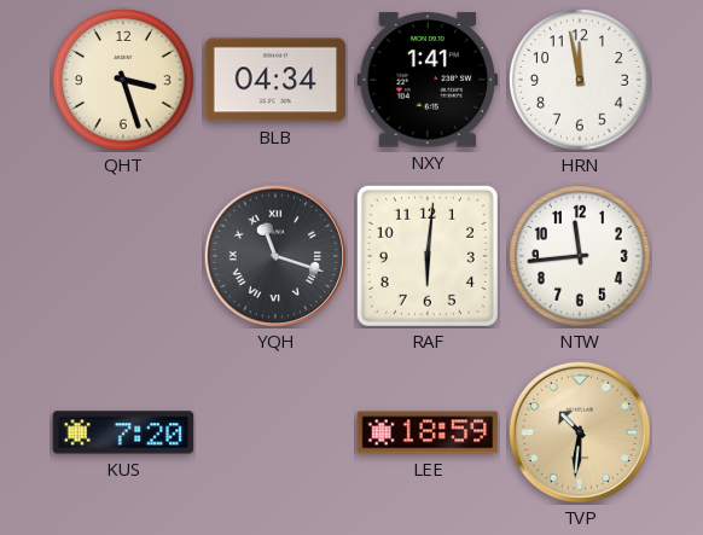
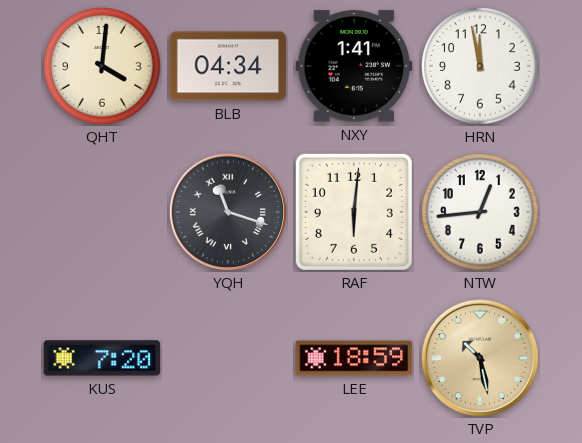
QHT: 3:27 -> 4:01 (102, 66)
NTW: 11:44 -> 12:44 (480, 212)
TVP: 10:31 -> 10:28 (479, 357)
